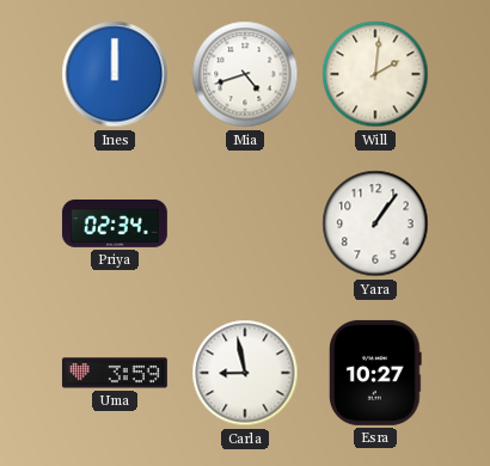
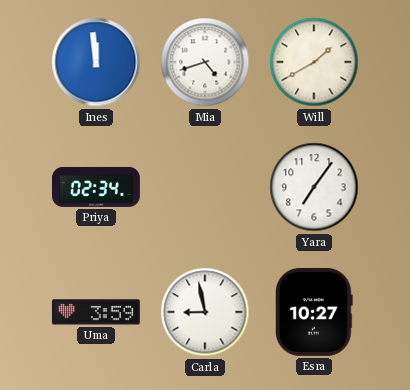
Ines: 12:00 -> 11:59 (96, 62)
Will: 2:01 -> 1:40 (314, 62)
Yara: 1:06 -> 7:06 (314, 187)
